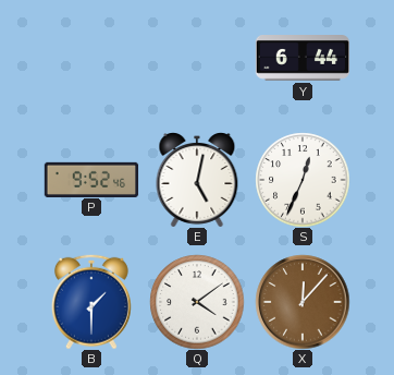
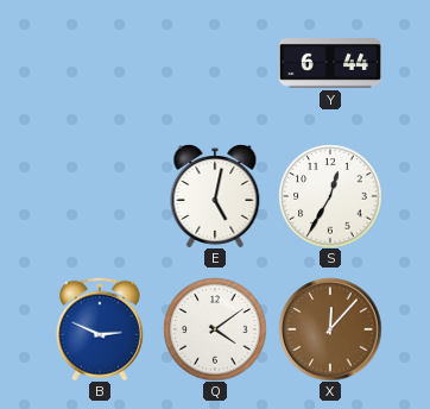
P: 9:52 -> none (91, 179)
S: 12:34 -> 12:35 (330, 196)
B: 1:30 -> 2:49 (100, 329)
